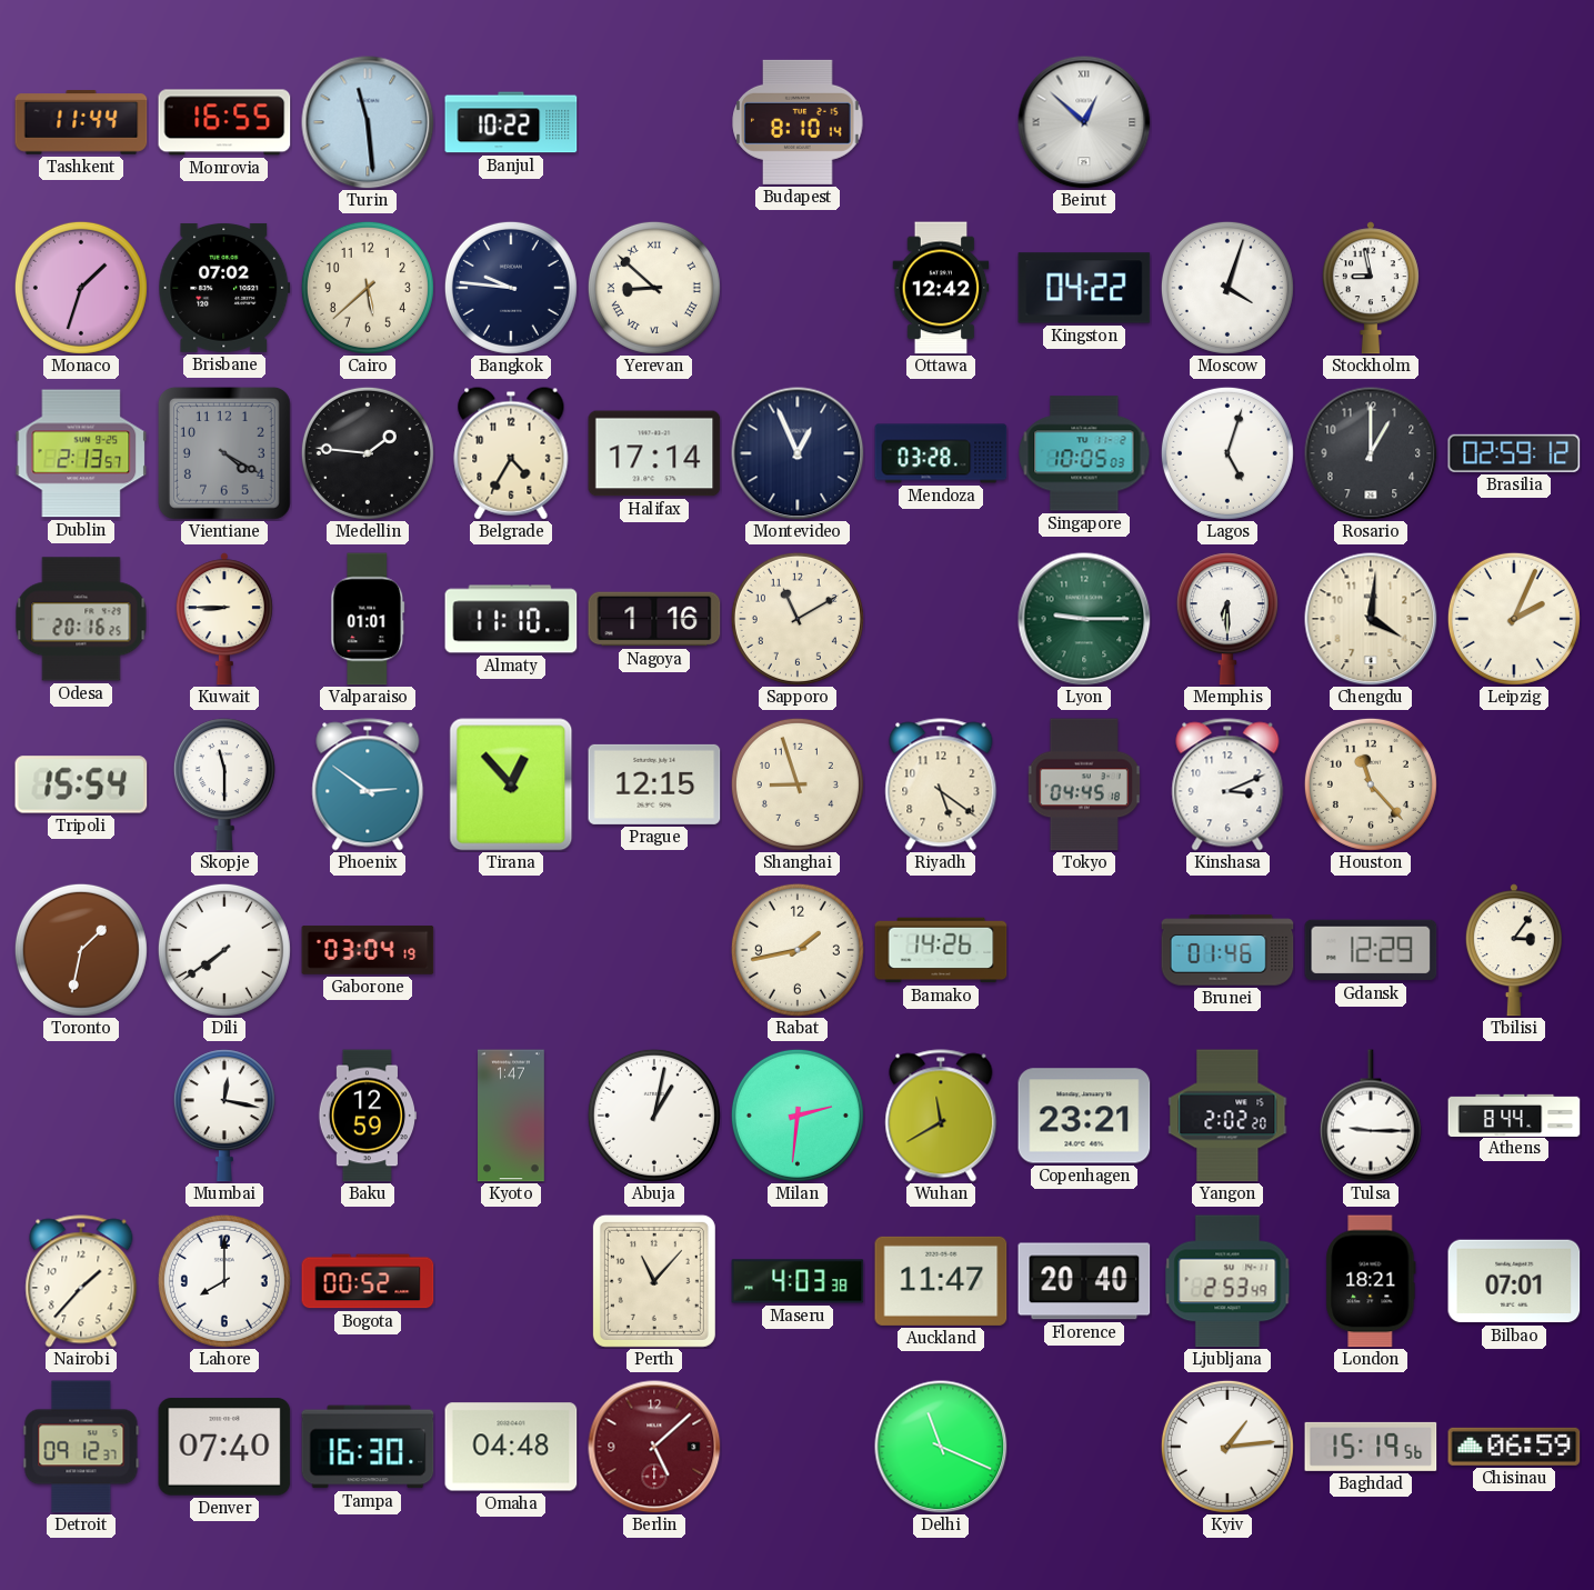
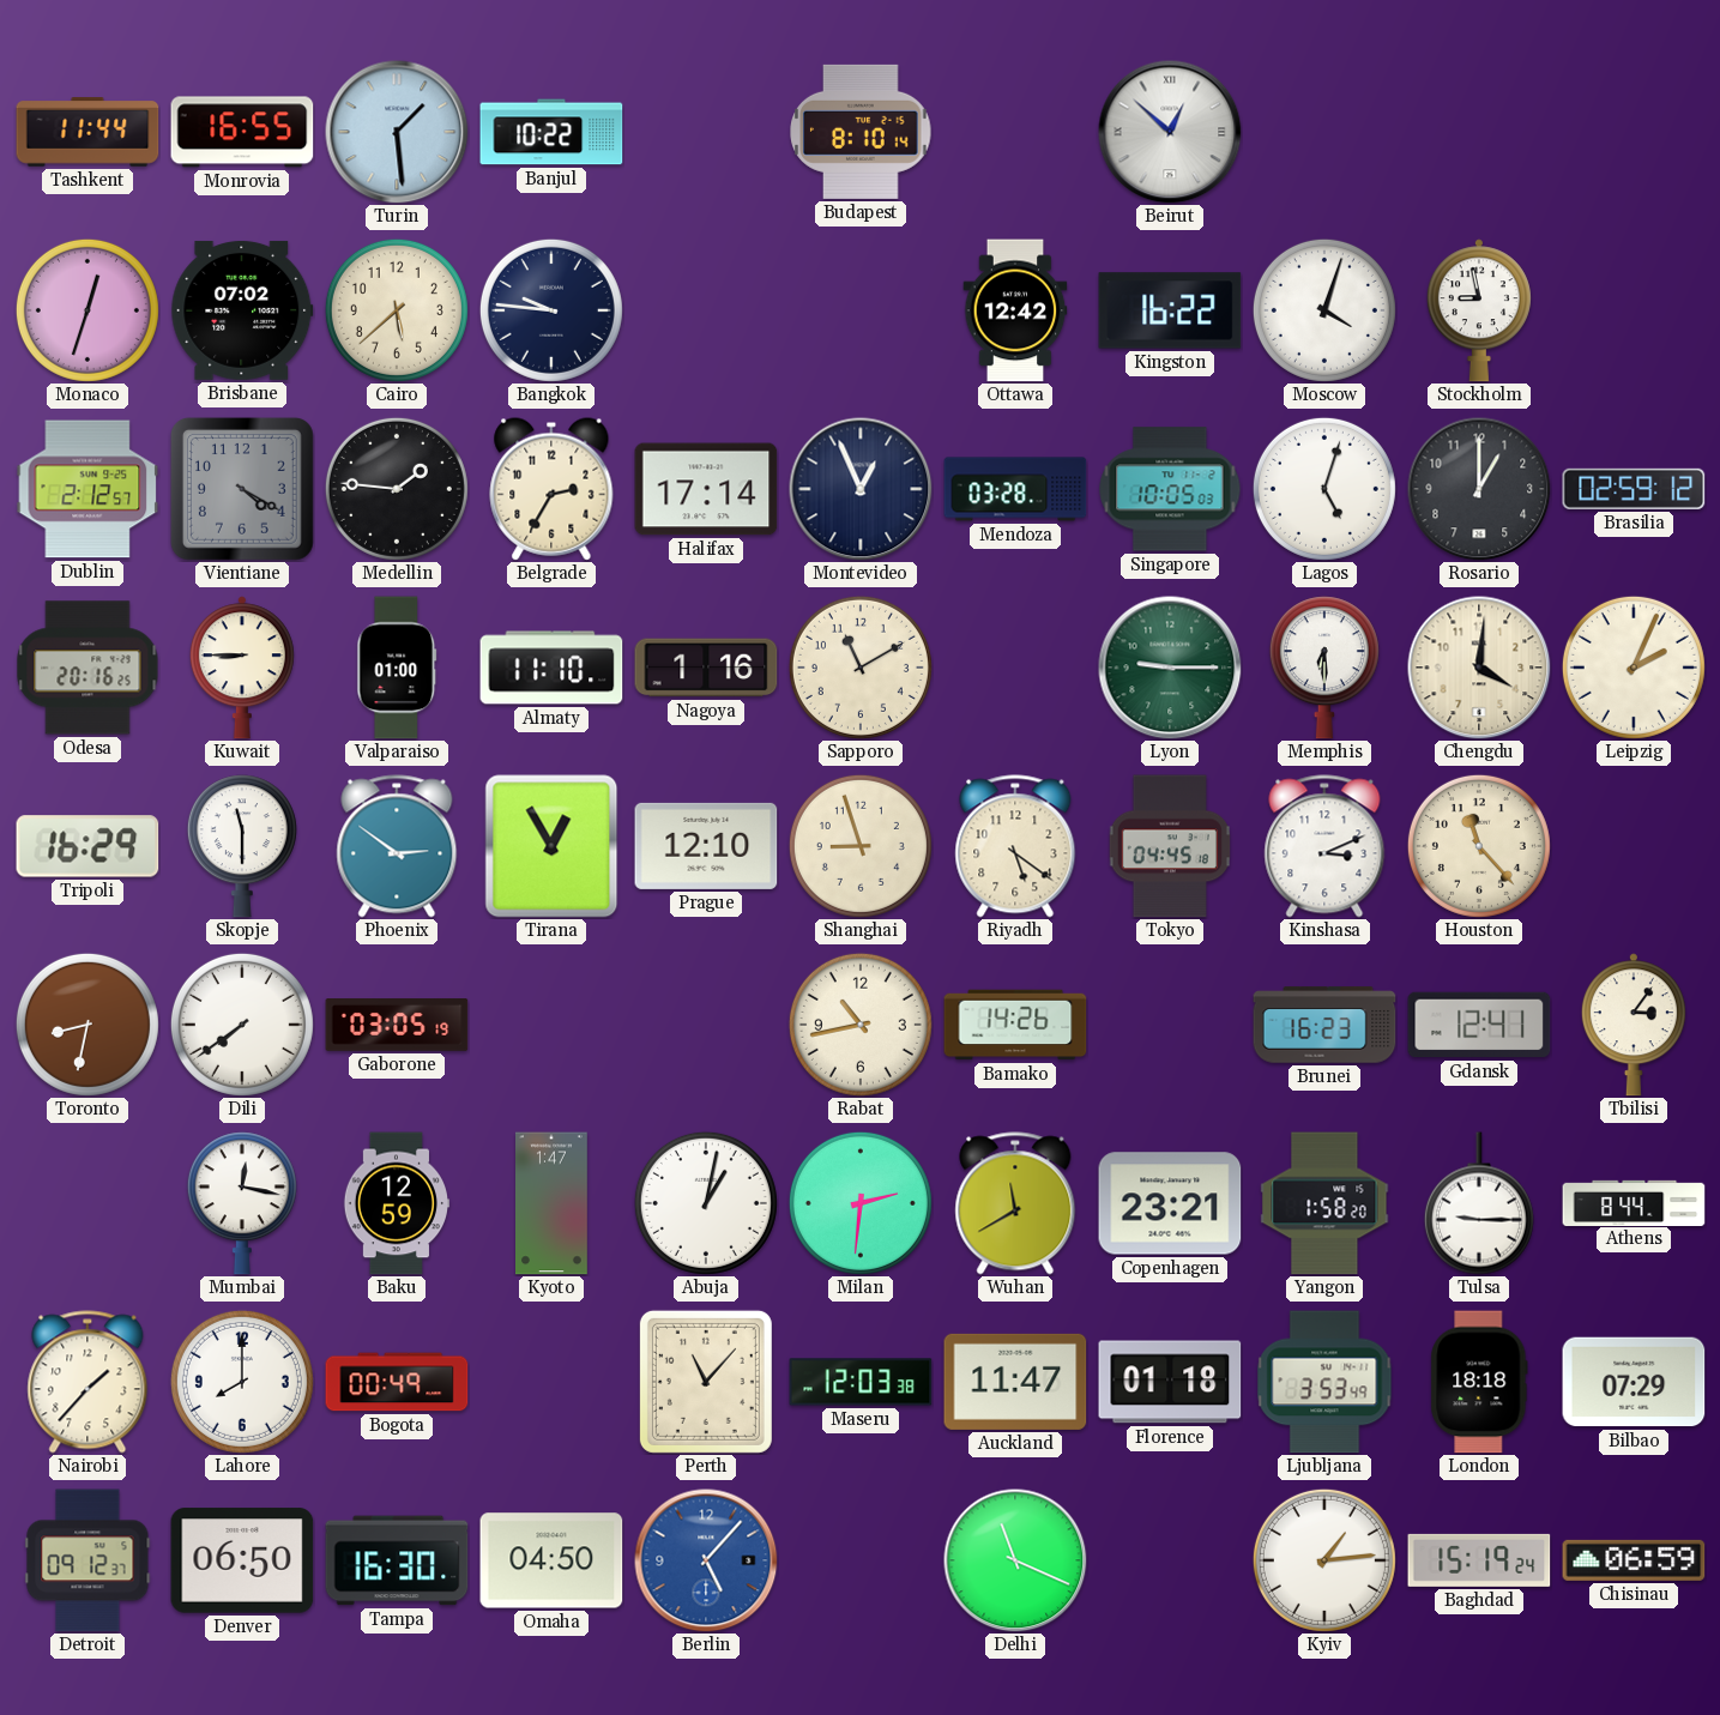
Turin: 11:29 -> 1:29 (397, 132)
Monaco: 1:33 -> 12:33 (87, 310)
Yerevan: 8:52 -> none (654, 288)
Kingston: 04:22 -> 16:22 (1170, 310)
Dublin: 2:13 -> 2:12 (87, 489)
Belgrade: 4:35 -> 2:35 (551, 489)
Valparaiso: 01:01 -> 01:00 (397, 668)
Tripoli: 15:54 -> 16:29 (87, 846)
Tirana: 12:53 -> 12:55 (551, 846)
Prague: 12:15 -> 12:10 (706, 846)
Toronto: 1:32 -> 8:32 (87, 1025)
Gaborone: 03:04 -> 03:05 (397, 1025)
Rabat: 1:43 -> 10:43 (861, 1025)
Brunei: 01:46 -> 16:23 (1324, 1025)
Gdansk: 12:29 -> 12:41 (1479, 1025)
Yangon: 2:02 -> 1:58 (1324, 1203)
Bogota: 00:52 -> 00:49 (397, 1382)
Maseru: 4:03 -> 12:03 (861, 1382)
Florence: 20:40 -> 01:18 (1170, 1382)
Ljubljana: 2:53 -> 3:53 (1324, 1382)
London: 18:21 -> 18:18 (1479, 1382)
Bilbao: 07:01 -> 07:29 (1634, 1382)
Denver: 07:40 -> 06:50 (242, 1560)
Omaha: 04:48 -> 04:50 (551, 1560)
Berlin: 5:08 -> 5:07 (706, 1560)
Berlin dial: burgundy -> blue (706, 1560)
Baghdad: 15:19:56 -> 15:19:24 (1479, 1560)
